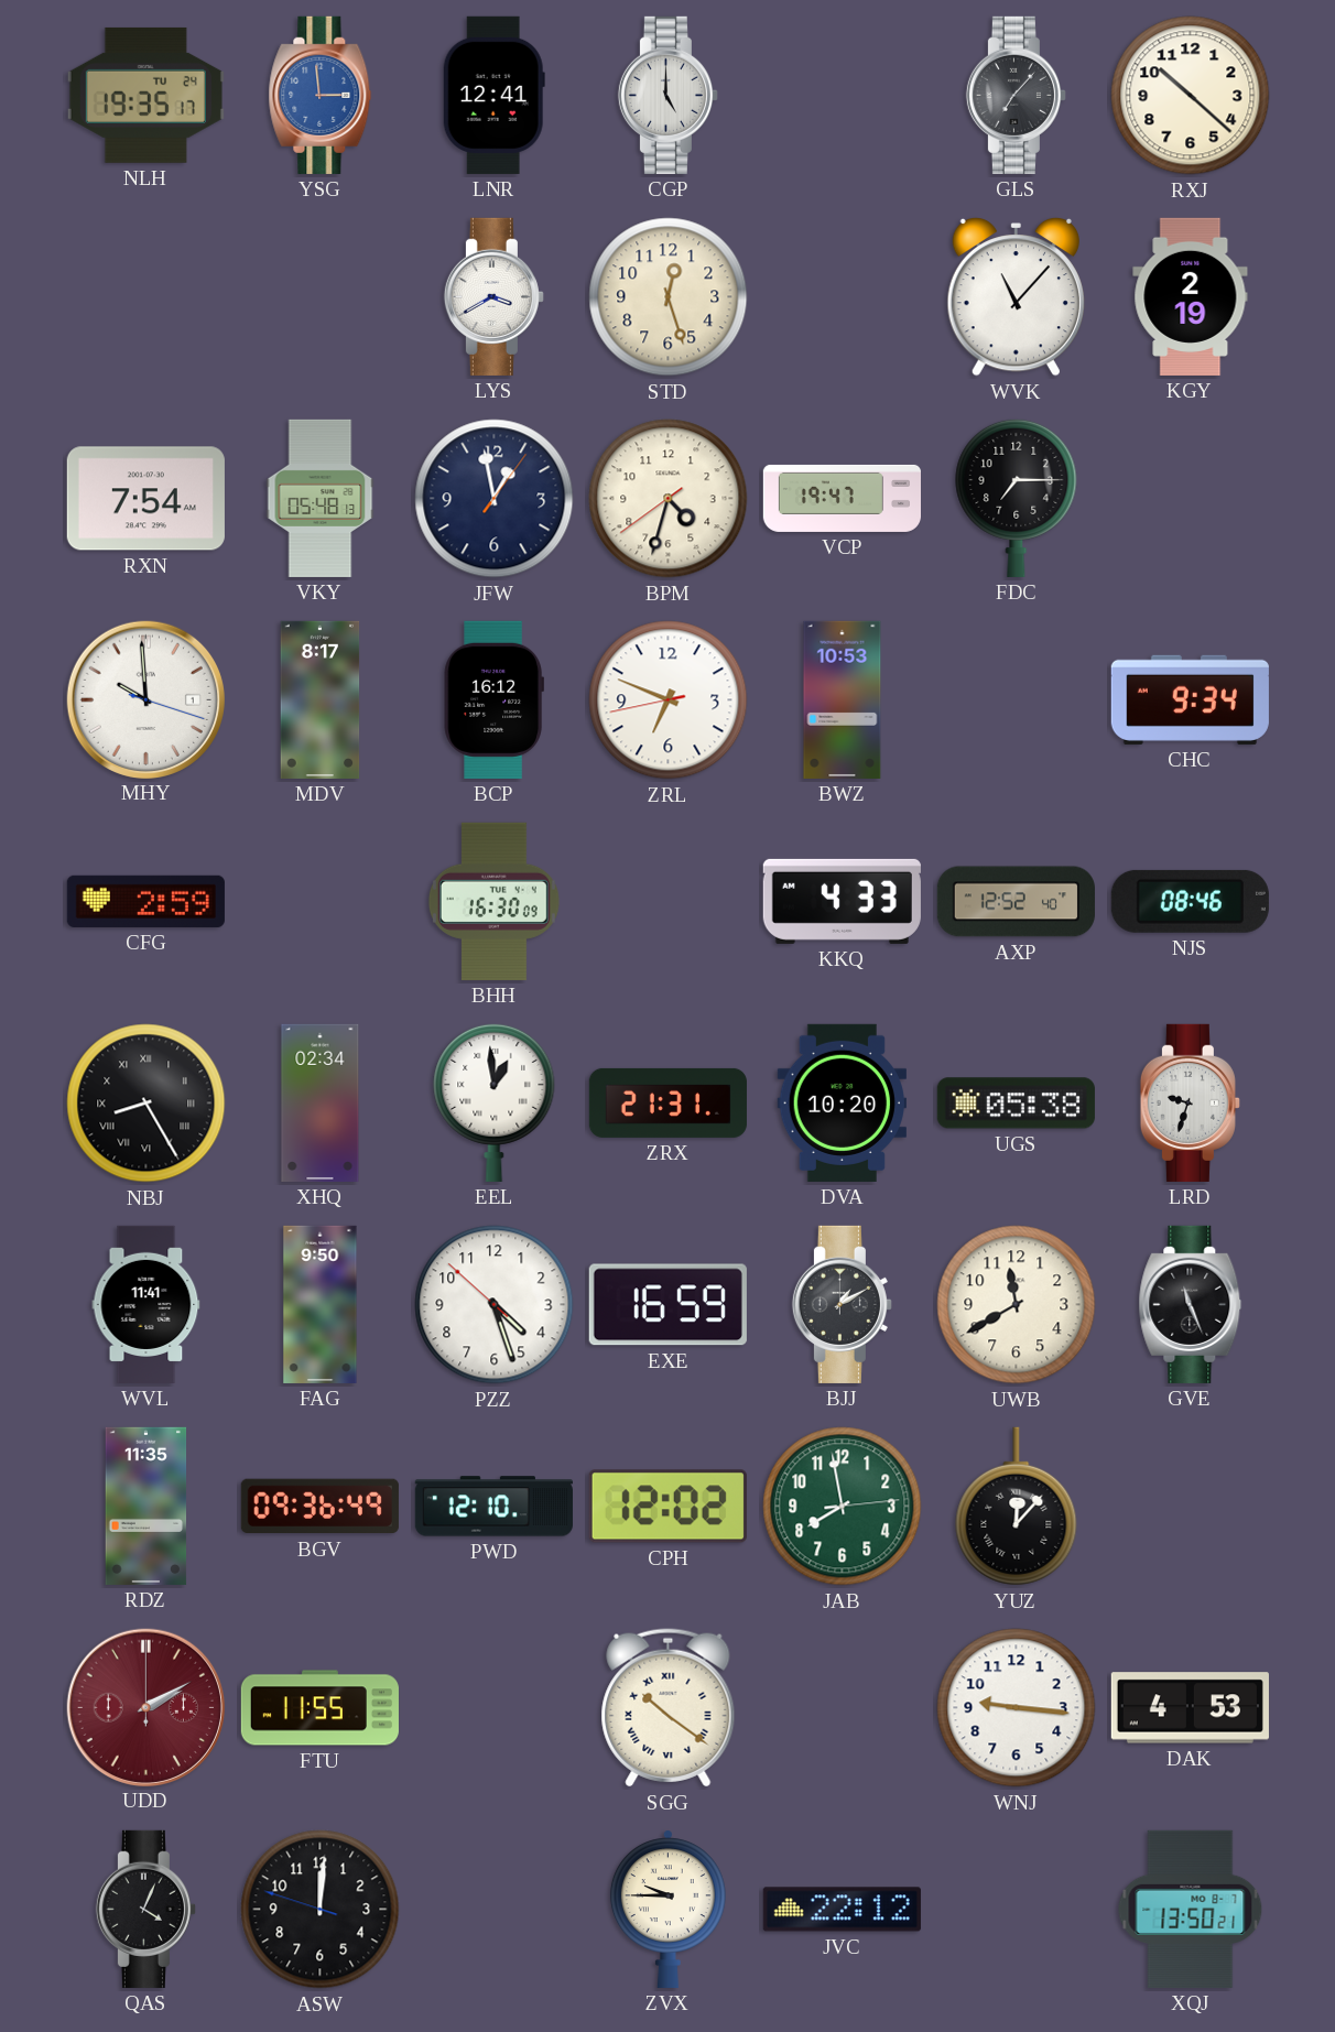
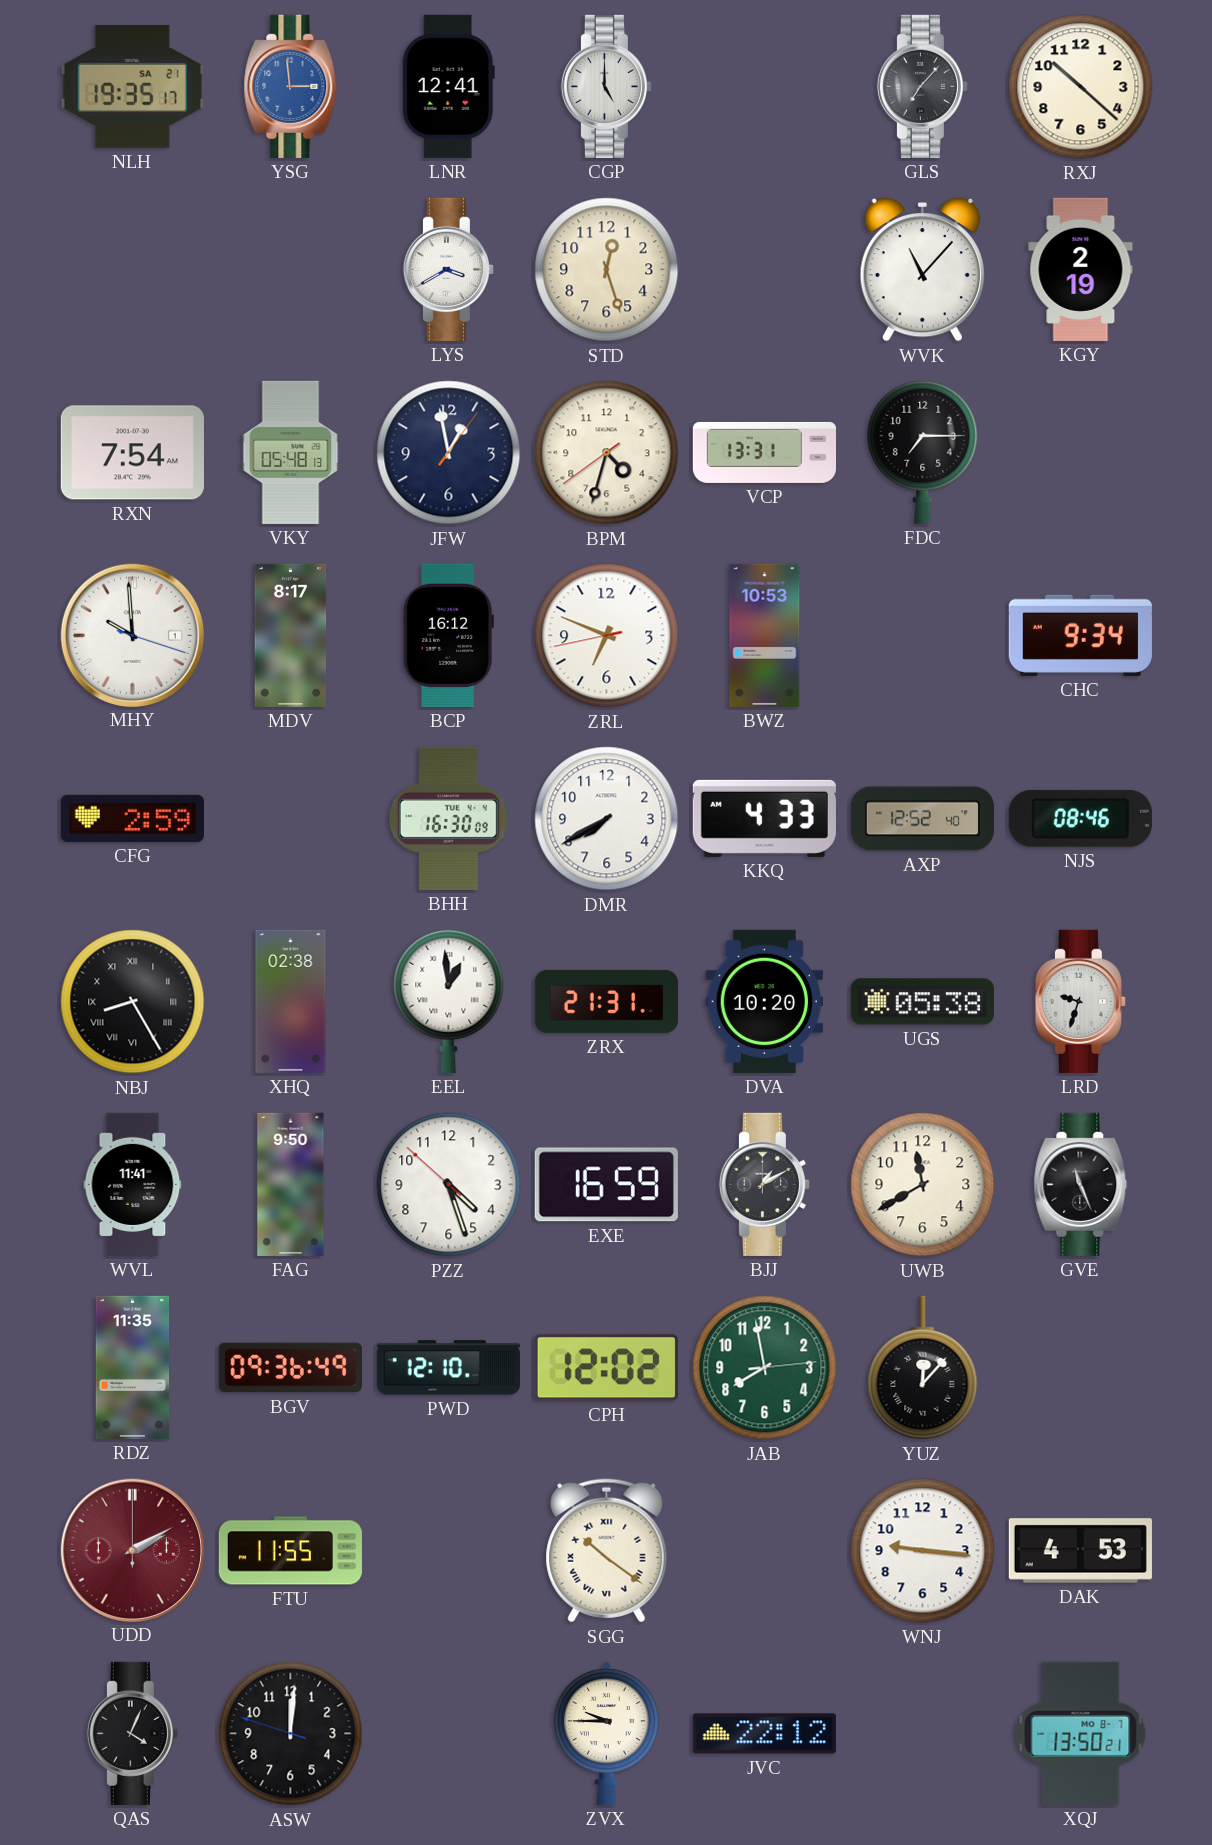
NLH date: TU 24 -> SA 21 (132, 86)
VCP: 19:47 -> 13:31 (764, 452)
DMR: none -> 7:40 (607, 819)
XHQ: 02:34 -> 02:38 (291, 1001)
